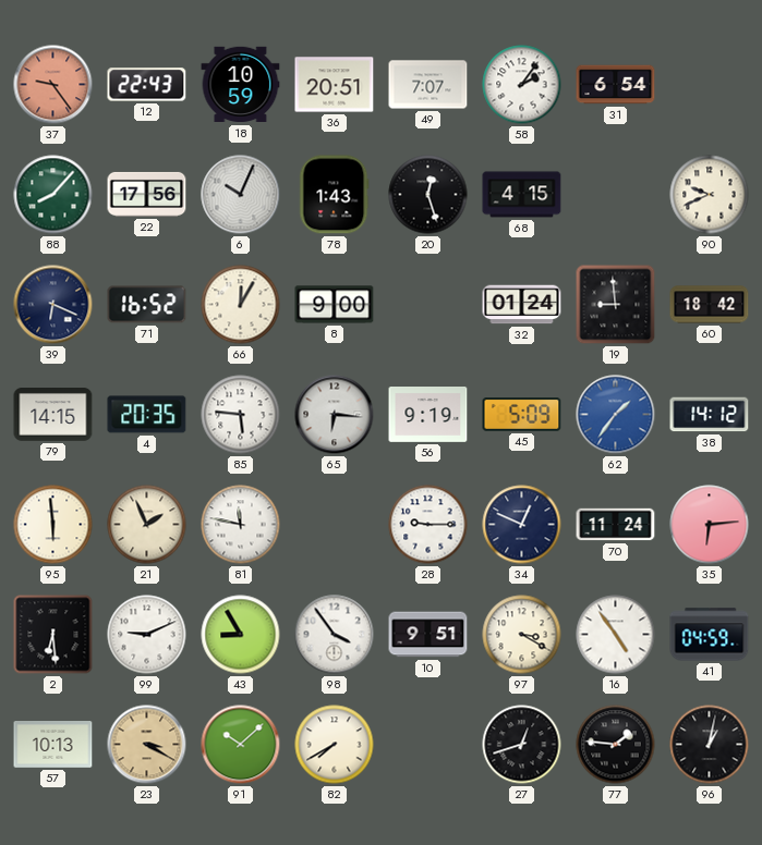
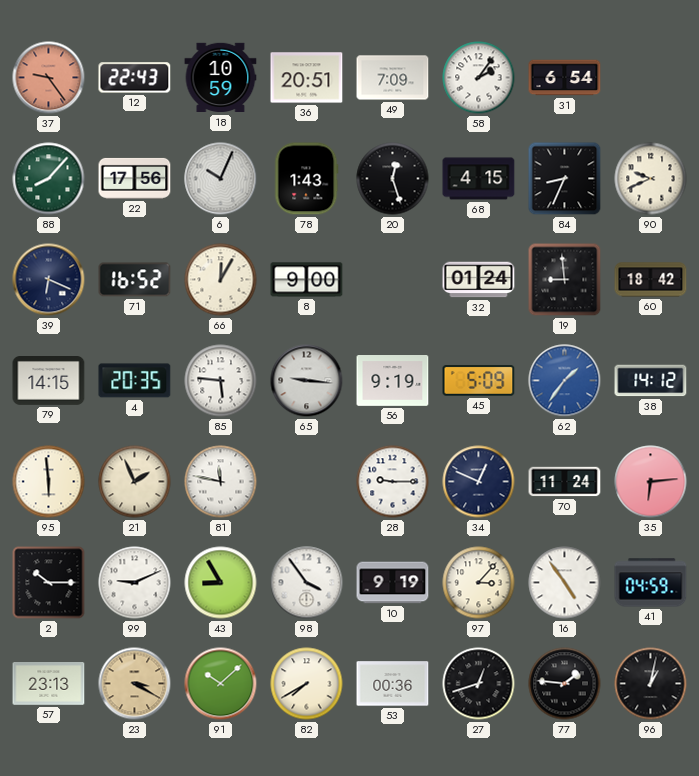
49: 7:07 -> 7:09 (393, 78)
84: none -> 8:34 (565, 179)
65: 6:16 -> 9:16 (307, 381)
2: 6:29 -> 10:15 (49, 583)
10: 9:51 -> 9:19 (393, 583)
97: 3:20 -> 3:07 (479, 583)
57: 10:13 -> 23:13 (49, 684)
53: none -> 00:36 (393, 684)
